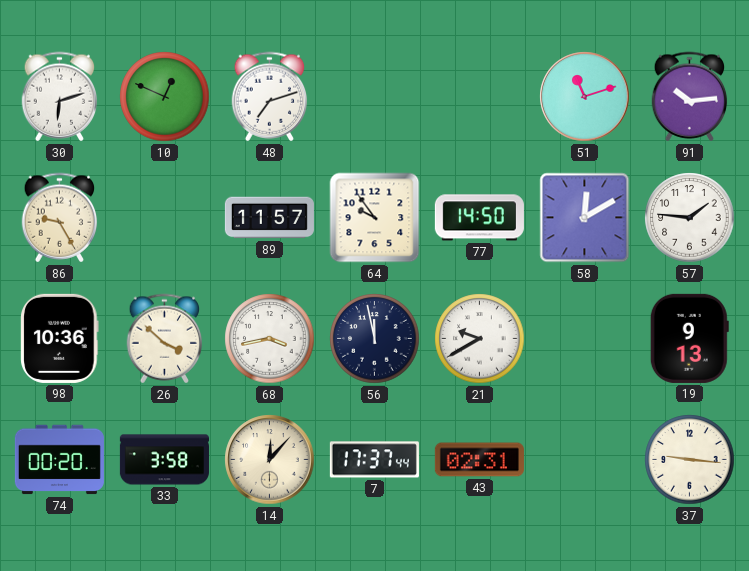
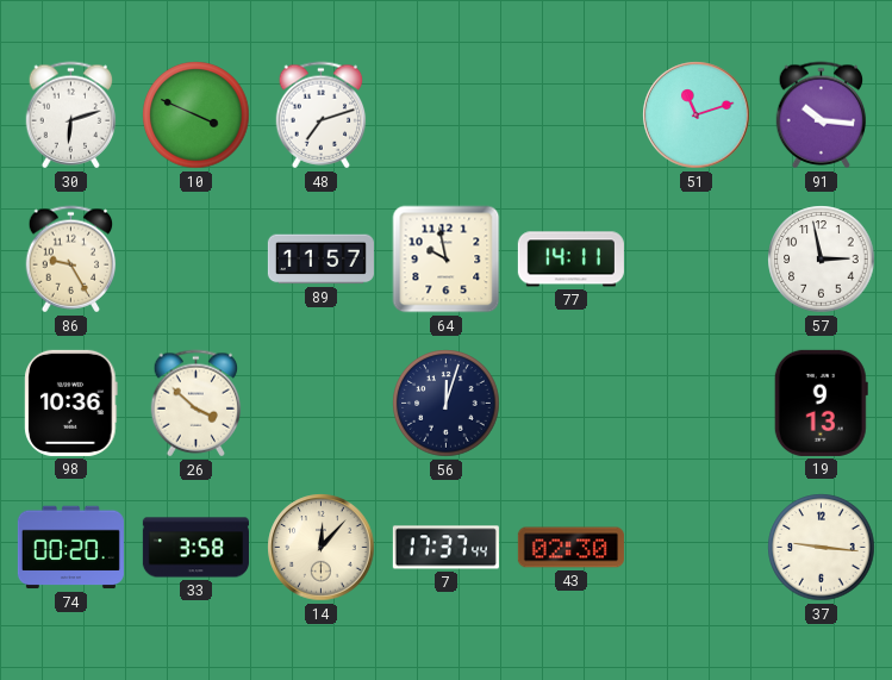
10: 12:49 -> 3:49 (197, 116)
91: 10:14 -> 10:16 (822, 116)
64: 9:54 -> 9:58 (447, 260)
77: 14:50 -> 14:11 (570, 260)
58: 12:10 -> none (585, 218)
57: 1:46 -> 2:58 (822, 260)
68: 3:43 -> none (270, 339)
56: 11:58 -> 12:03 (447, 404)
21: 9:40 -> none (480, 339)
43: 02:31 -> 02:30 (570, 548)
